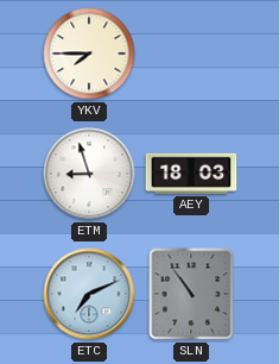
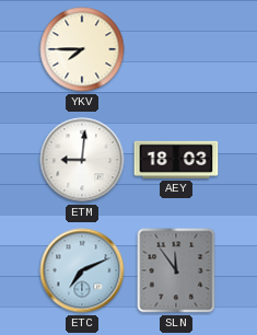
ETM: 8:57 -> 9:01 (82, 160)
SLN: 10:54 -> 11:54 (176, 270)
